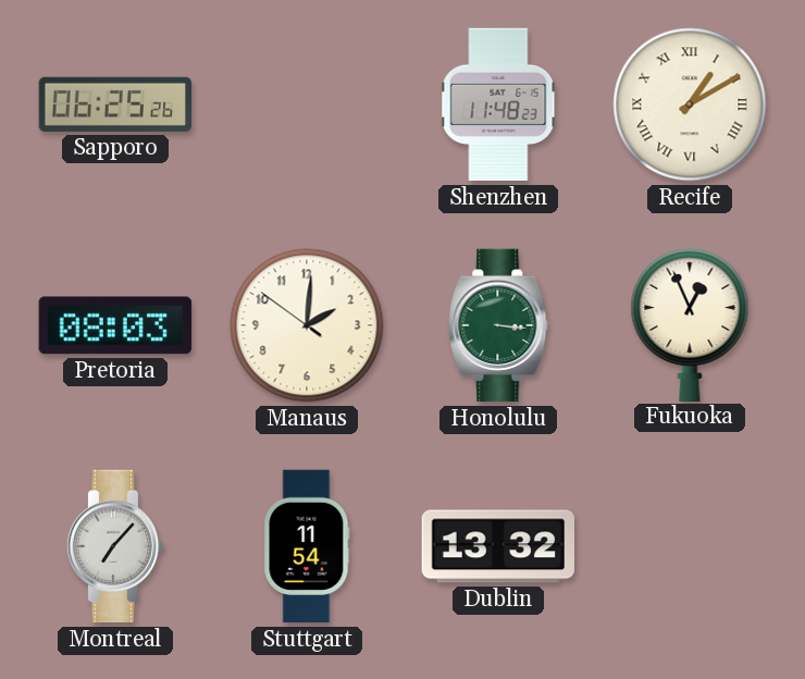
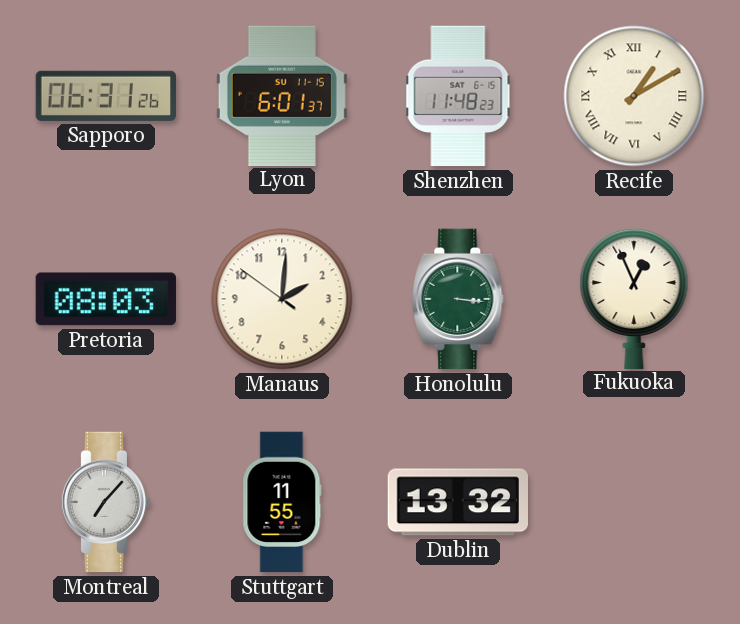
Sapporo: 06:25 -> 06:31 (105, 96)
Lyon: none -> 6:01 (282, 95)
Stuttgart: 11:54 -> 11:55 (282, 502)
